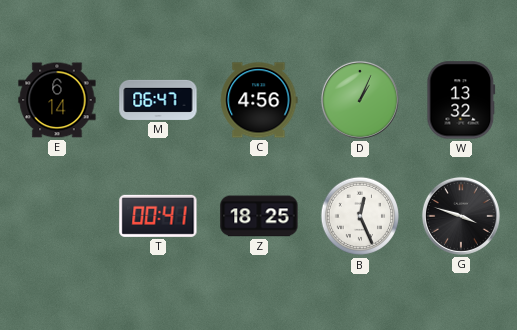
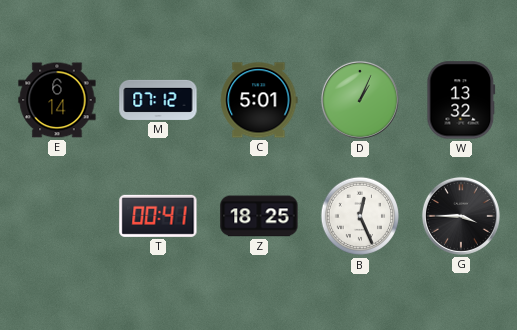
M: 06:47 -> 07:12 (158, 100)
C: 4:56 -> 5:01 (259, 100)
G: 3:48 -> 3:45 (461, 216)
